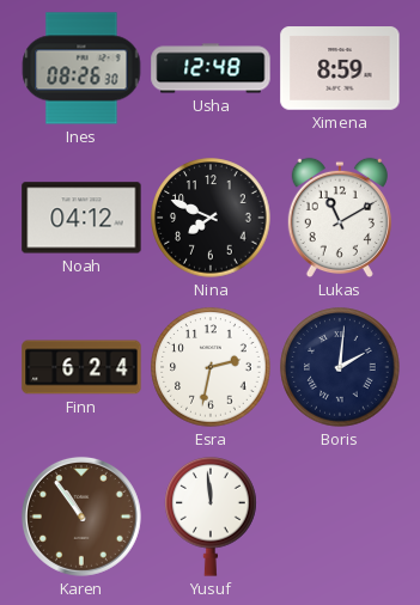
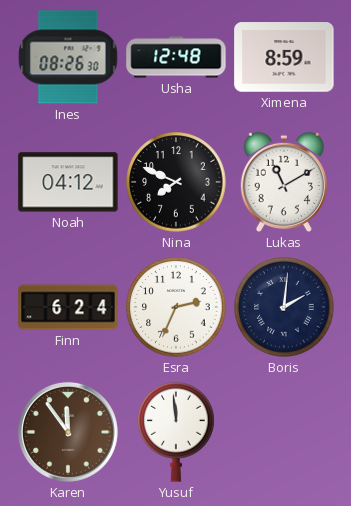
Esra: 2:32 -> 2:34 (176, 307)
Karen: 10:54 -> 11:54 (68, 432)
